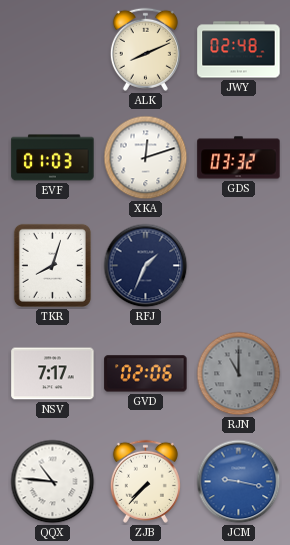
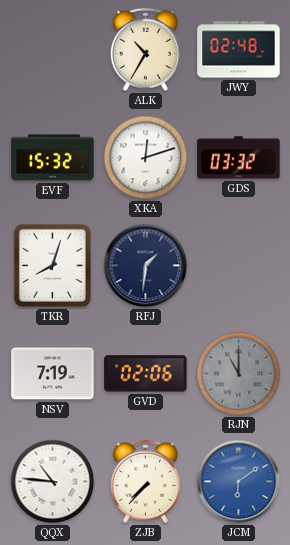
ALK: 8:11 -> 10:35 (145, 49)
EVF: 01:03 -> 15:32 (53, 158)
RFJ: 1:34 -> 1:31 (146, 266)
NSV: 7:17 -> 7:19 (53, 374)
JCM: 9:17 -> 6:09 (239, 482)
